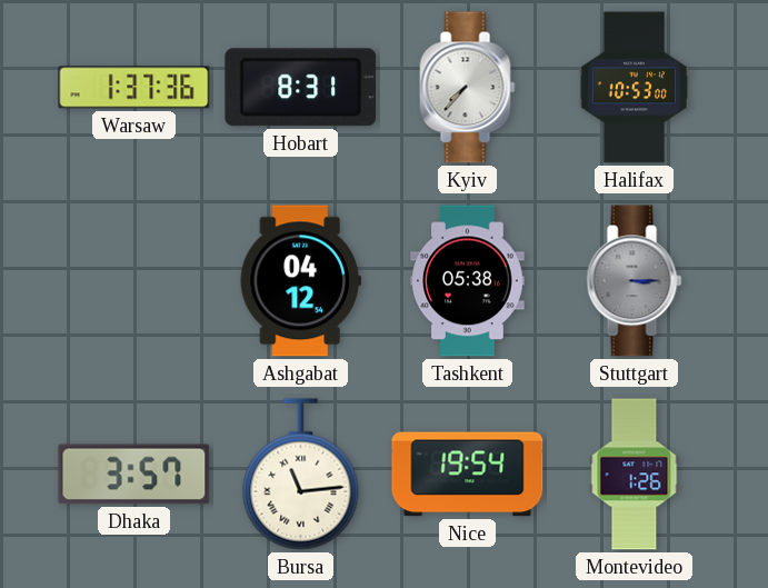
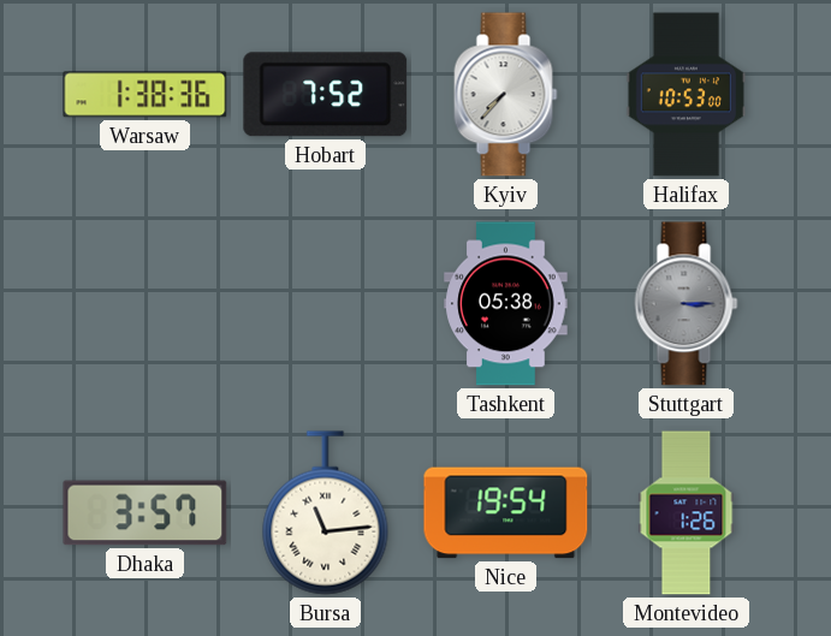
Warsaw: 1:37 -> 1:38 (146, 95)
Hobart: 8:31 -> 7:52 (326, 95)
Ashgabat: 04:12 -> none (300, 281)
